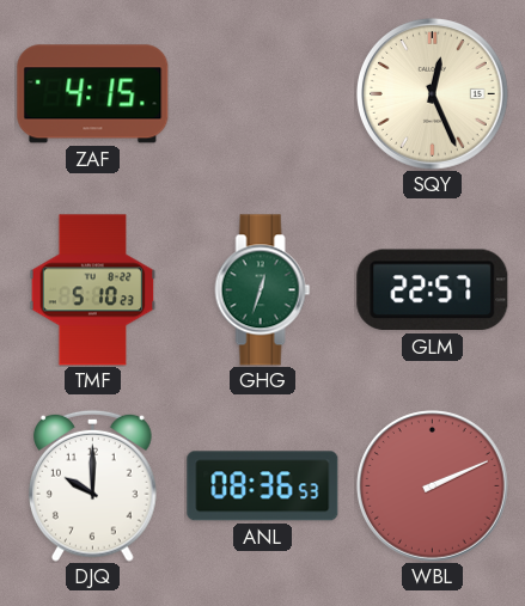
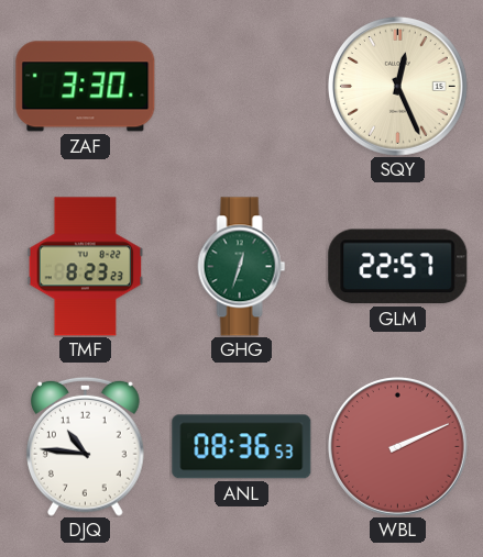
ZAF: 4:15 -> 3:30 (86, 87)
TMF: 5:10 -> 8:23 (86, 267)
DJQ: 10:00 -> 10:46 (86, 446)
